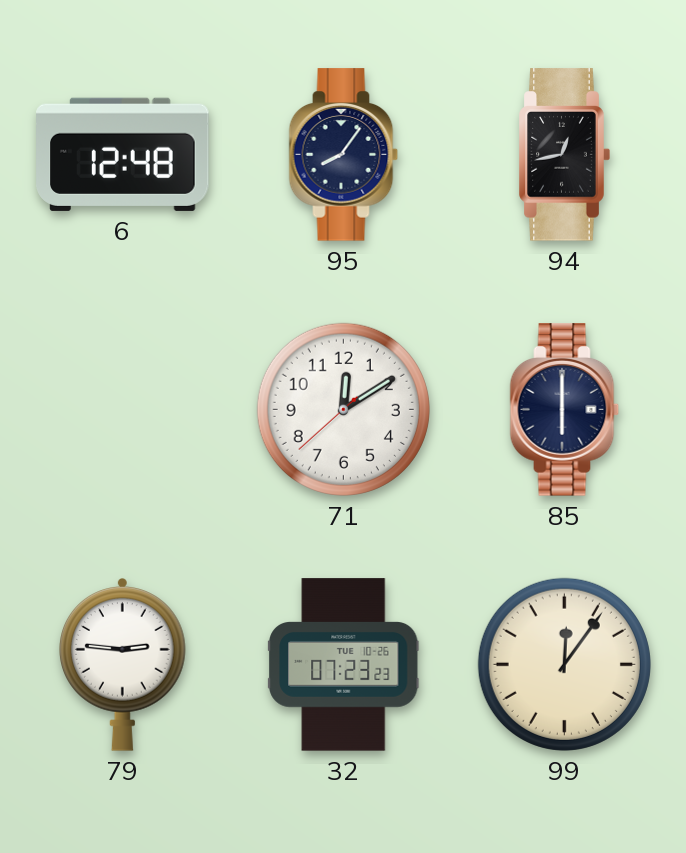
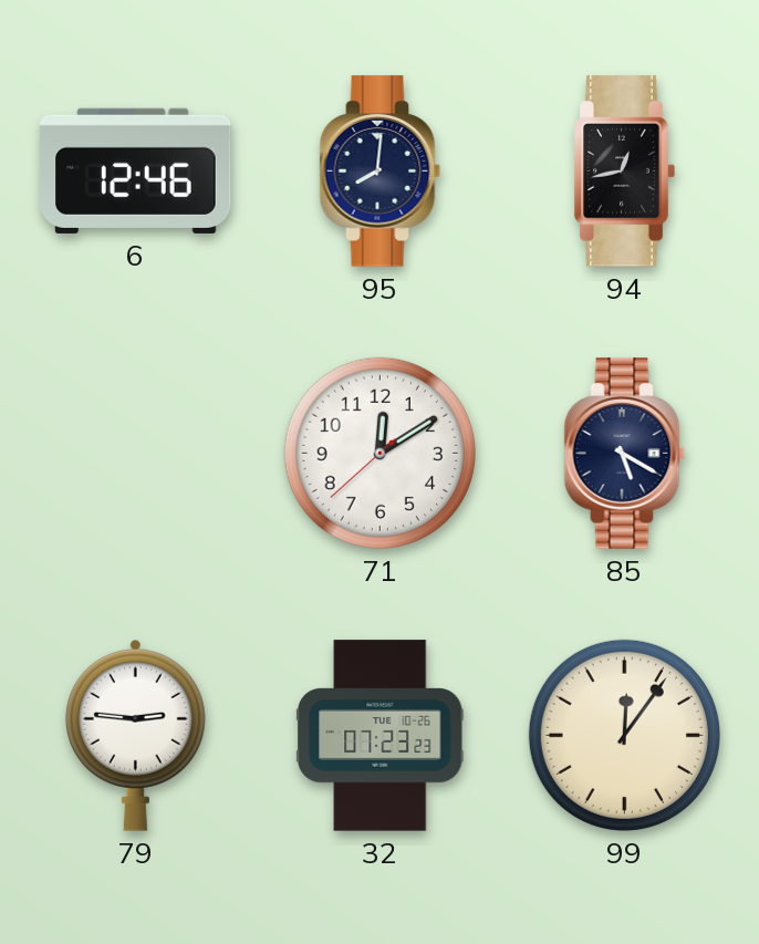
6: 12:48 -> 12:46 (136, 170)
95: 8:06 -> 8:01 (381, 172)
85: 6:00 -> 5:20 (625, 454)
